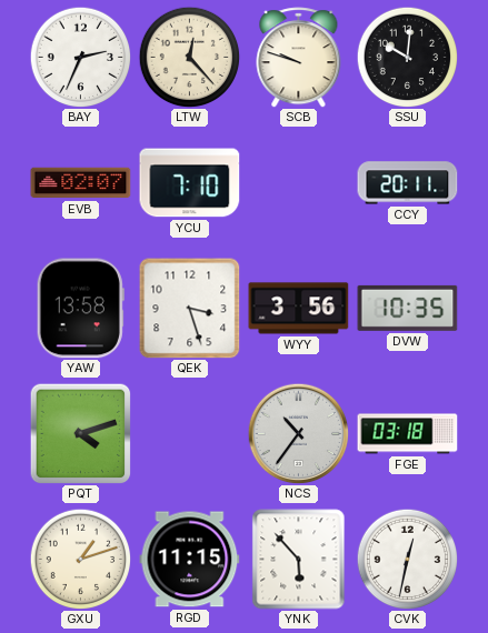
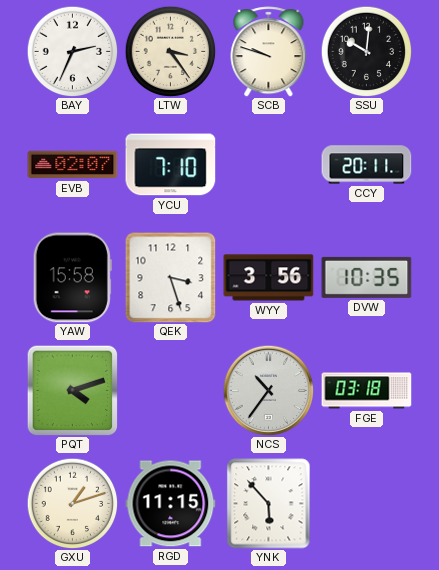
LTW: 12:23 -> 3:24 (170, 51)
YAW: 13:58 -> 15:58 (72, 278)
CVK: 12:32 -> none (407, 559)
